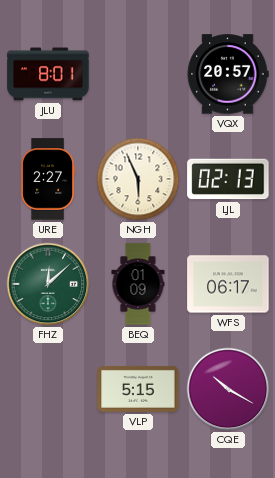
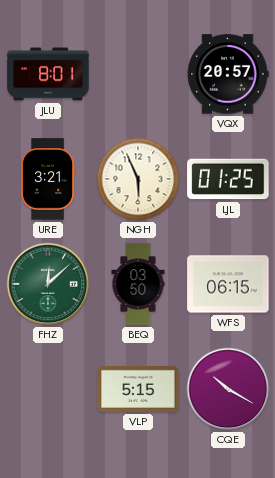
URE: 2:27 -> 3:21 (47, 179)
LJL: 02:13 -> 01:25 (228, 179)
BEQ: 01:09 -> 03:50 (138, 284)
WFS: 06:17 -> 06:15 (228, 284)
